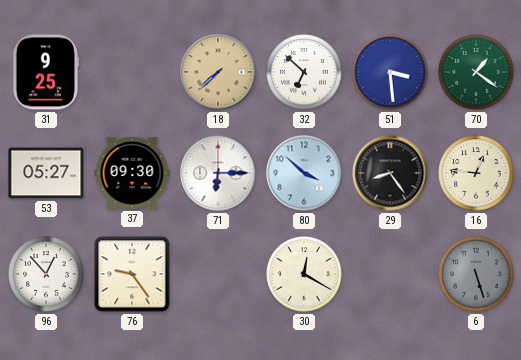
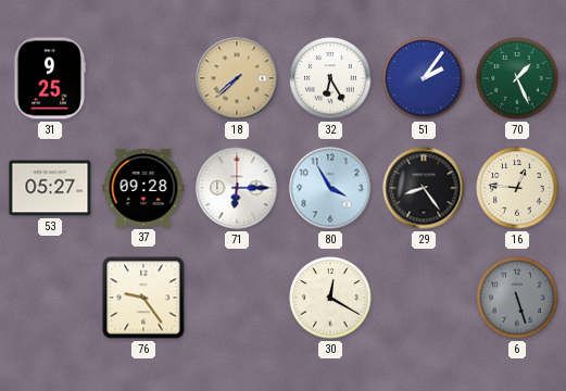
32: 6:52 -> 6:25 (330, 78)
51: 3:29 -> 2:06 (424, 78)
70: 1:21 -> 1:26 (517, 78)
37: 09:30 -> 09:28 (143, 188)
80: 3:52 -> 3:55 (330, 188)
96: 12:53 -> none (46, 274)
